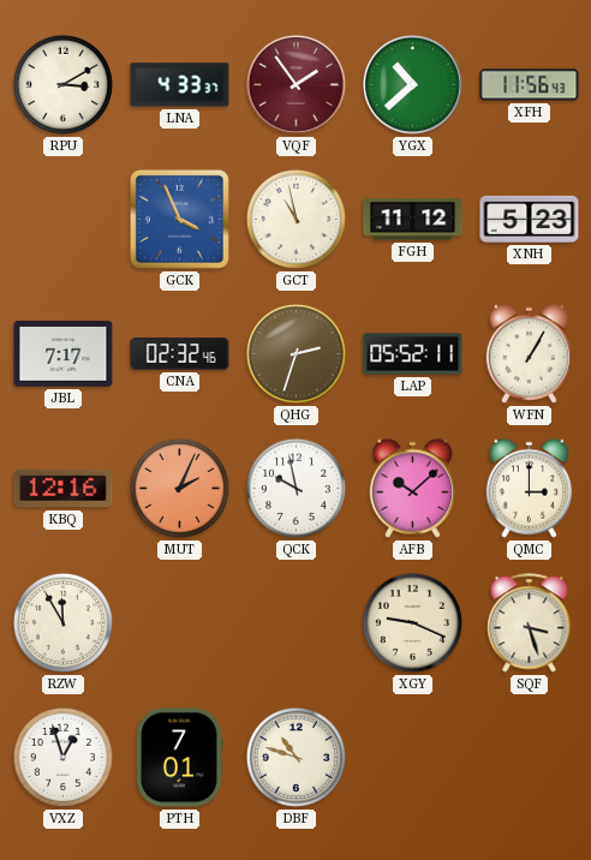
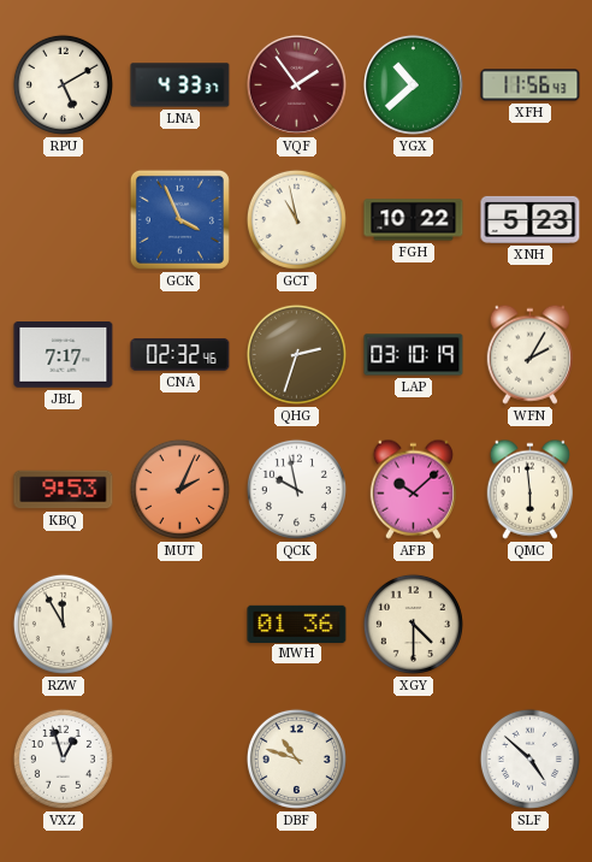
RPU: 3:10 -> 5:10 (63, 84)
FGH: 11:12 -> 10:22 (414, 220)
LAP: 05:52 -> 03:10 (414, 355)
WFN: 1:05 -> 2:05 (529, 354)
KBQ: 12:16 -> 9:53 (64, 490)
QMC: 3:00 -> 5:59 (529, 489)
MWH: none -> 01:36 (297, 624)
XGY: 9:19 -> 4:30 (413, 624)
SQF: 3:27 -> none (530, 623)
PTH: 7:01 -> none (180, 758)
SLF: none -> 4:52 (529, 758)
